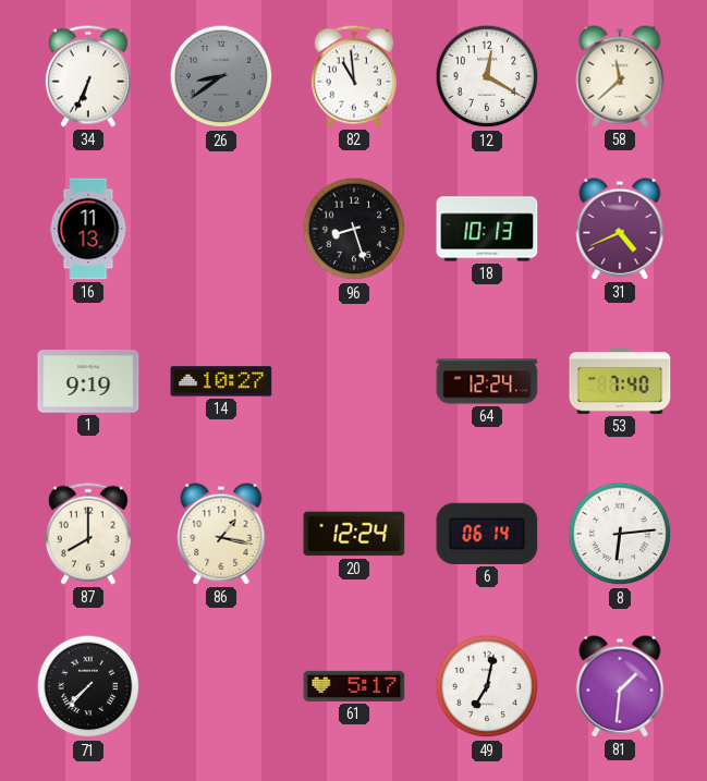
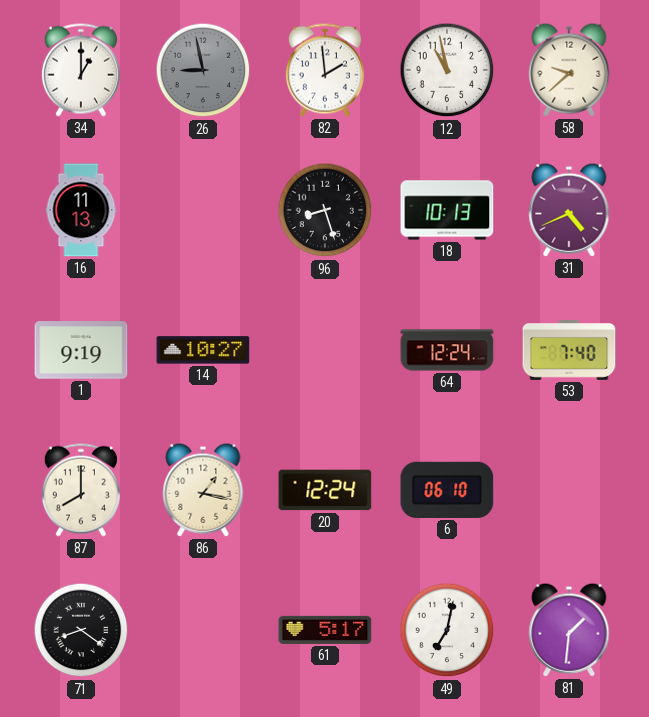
34: 6:34 -> 1:00 (81, 70)
26: 8:39 -> 8:58 (203, 70)
82: 10:59 -> 1:59 (325, 70)
12: 12:20 -> 10:58 (447, 70)
58: 11:38 -> 9:38 (569, 70)
6: 06:14 -> 06:10 (447, 490)
8: 6:14 -> none (620, 534)
71: 7:37 -> 8:21 (81, 630)
